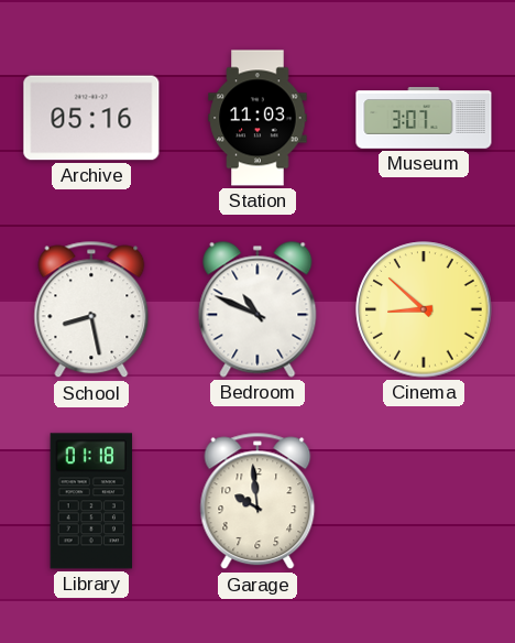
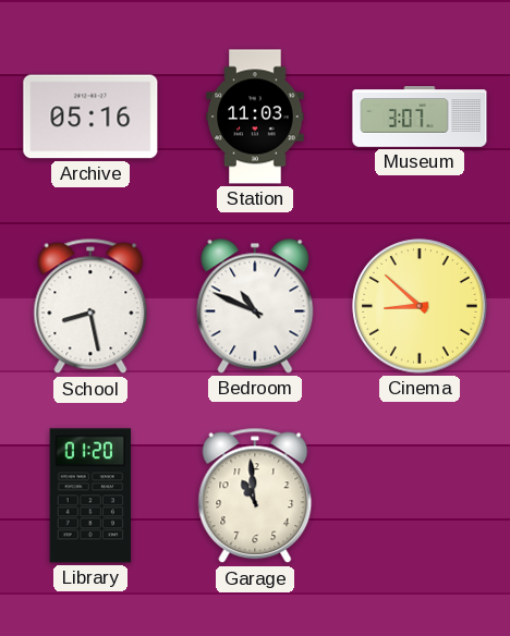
Library: 01:18 -> 01:20 (90, 496)
Garage: 9:59 -> 10:59 (255, 496)
